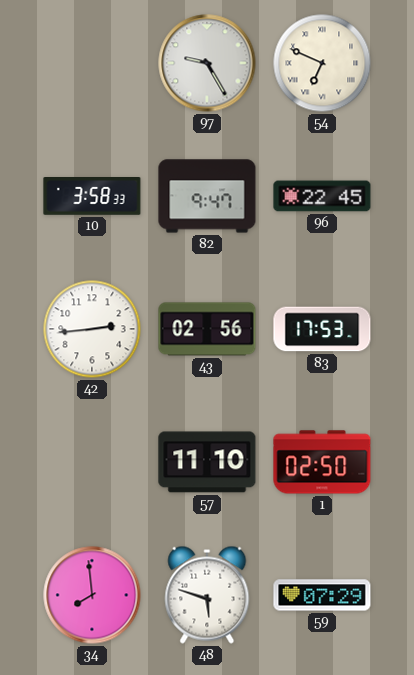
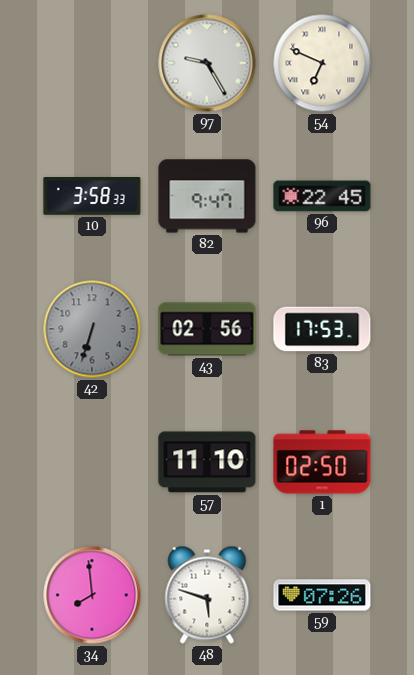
42: 2:44 -> 6:33 (92, 329)
42 dial: white -> grey (92, 329)
59: 07:29 -> 07:26 (322, 595)
